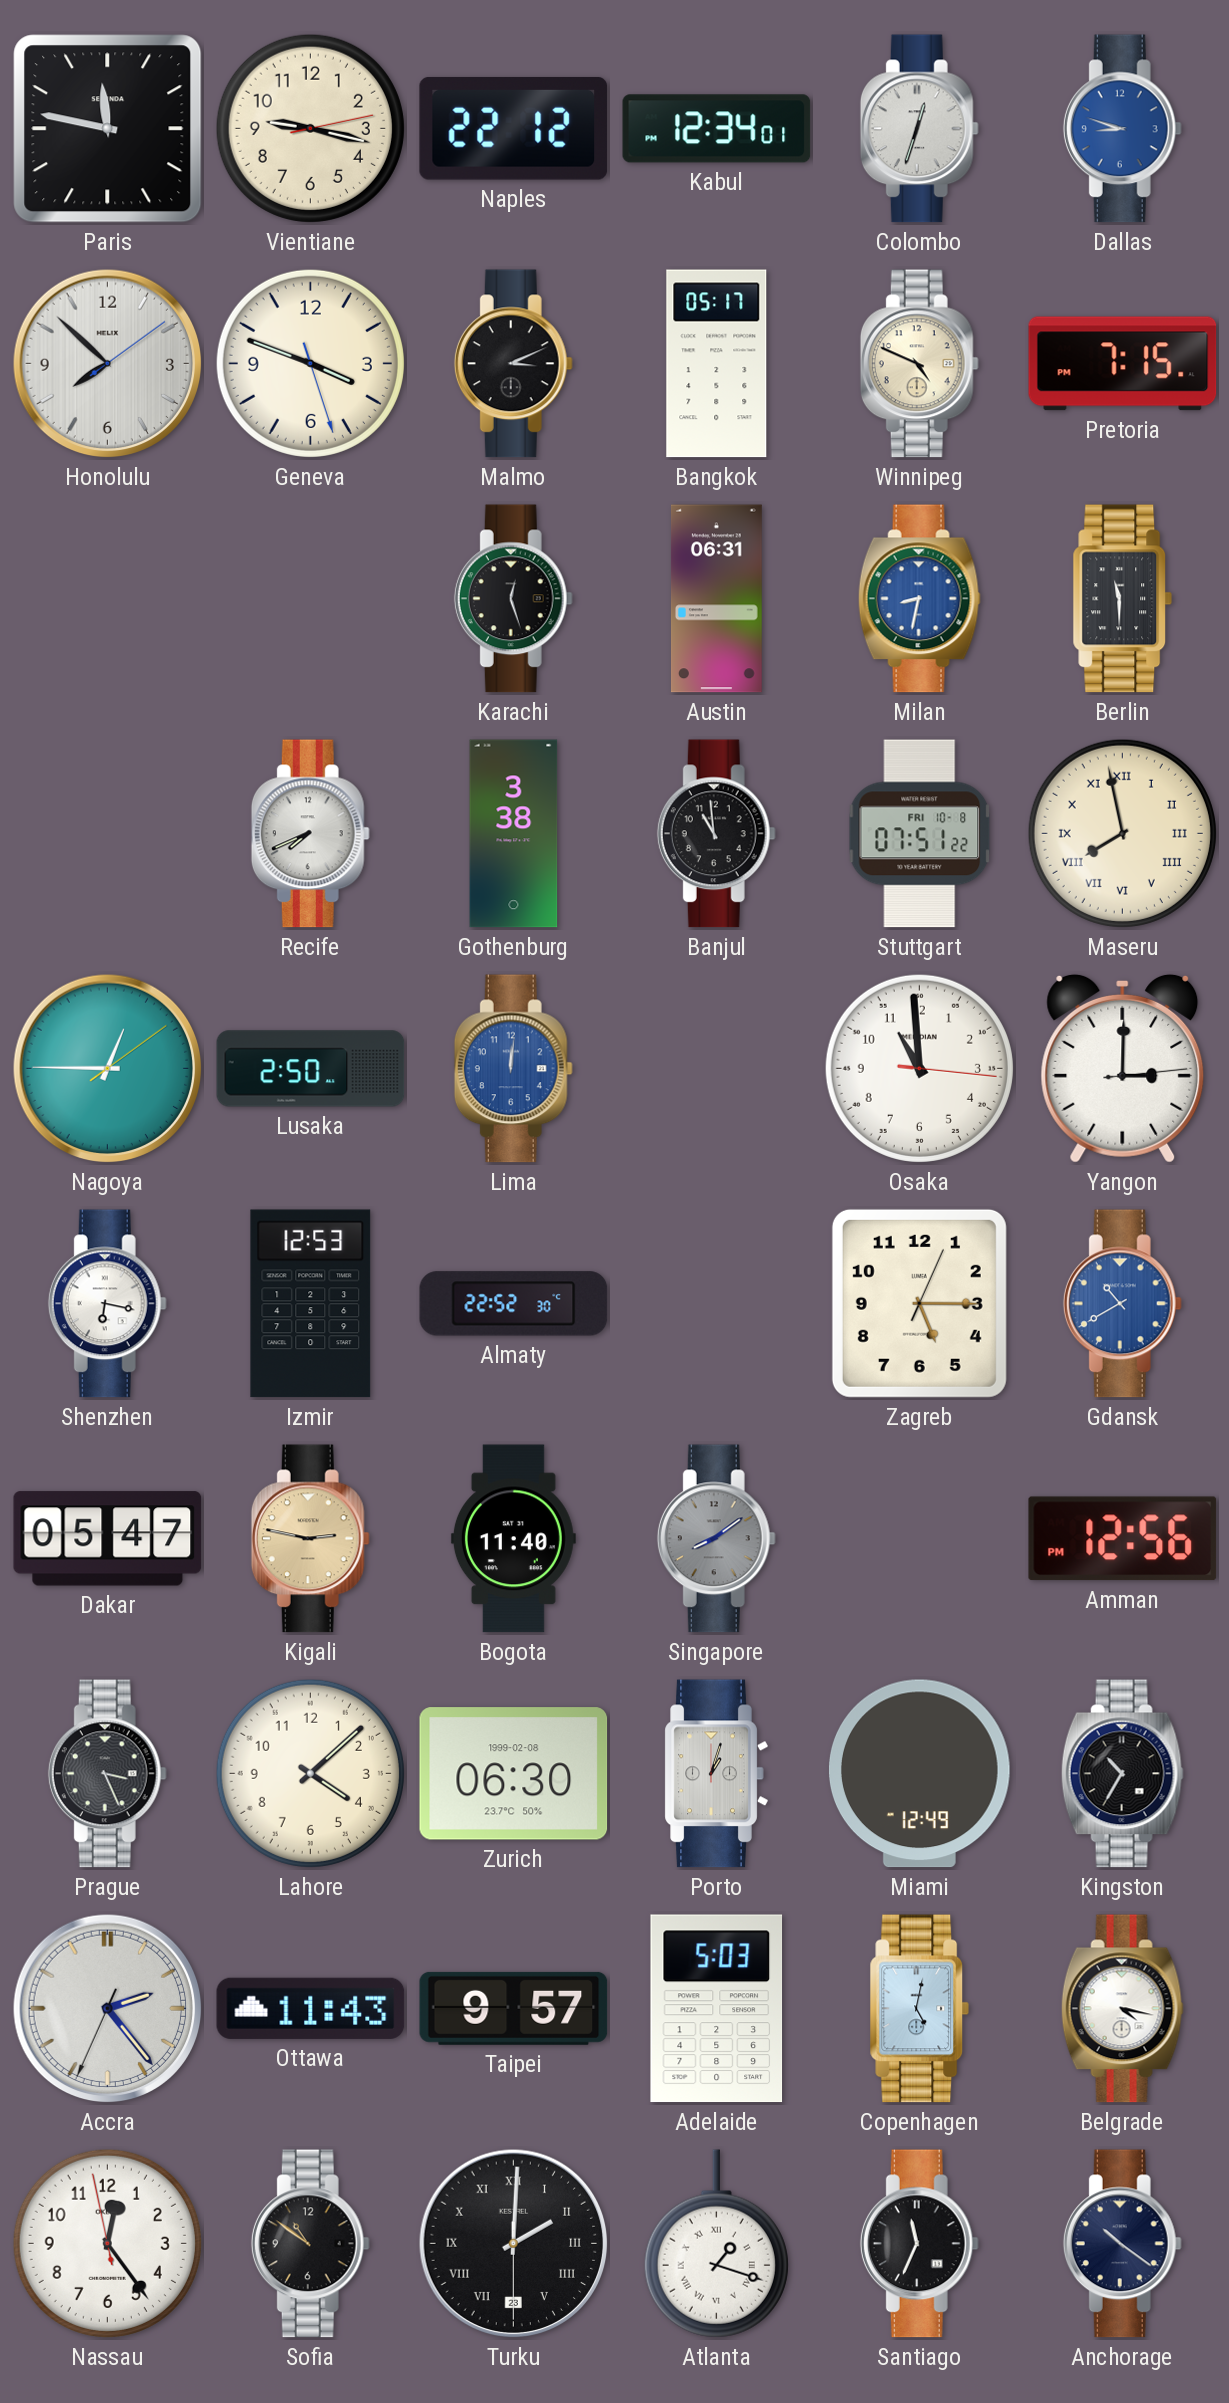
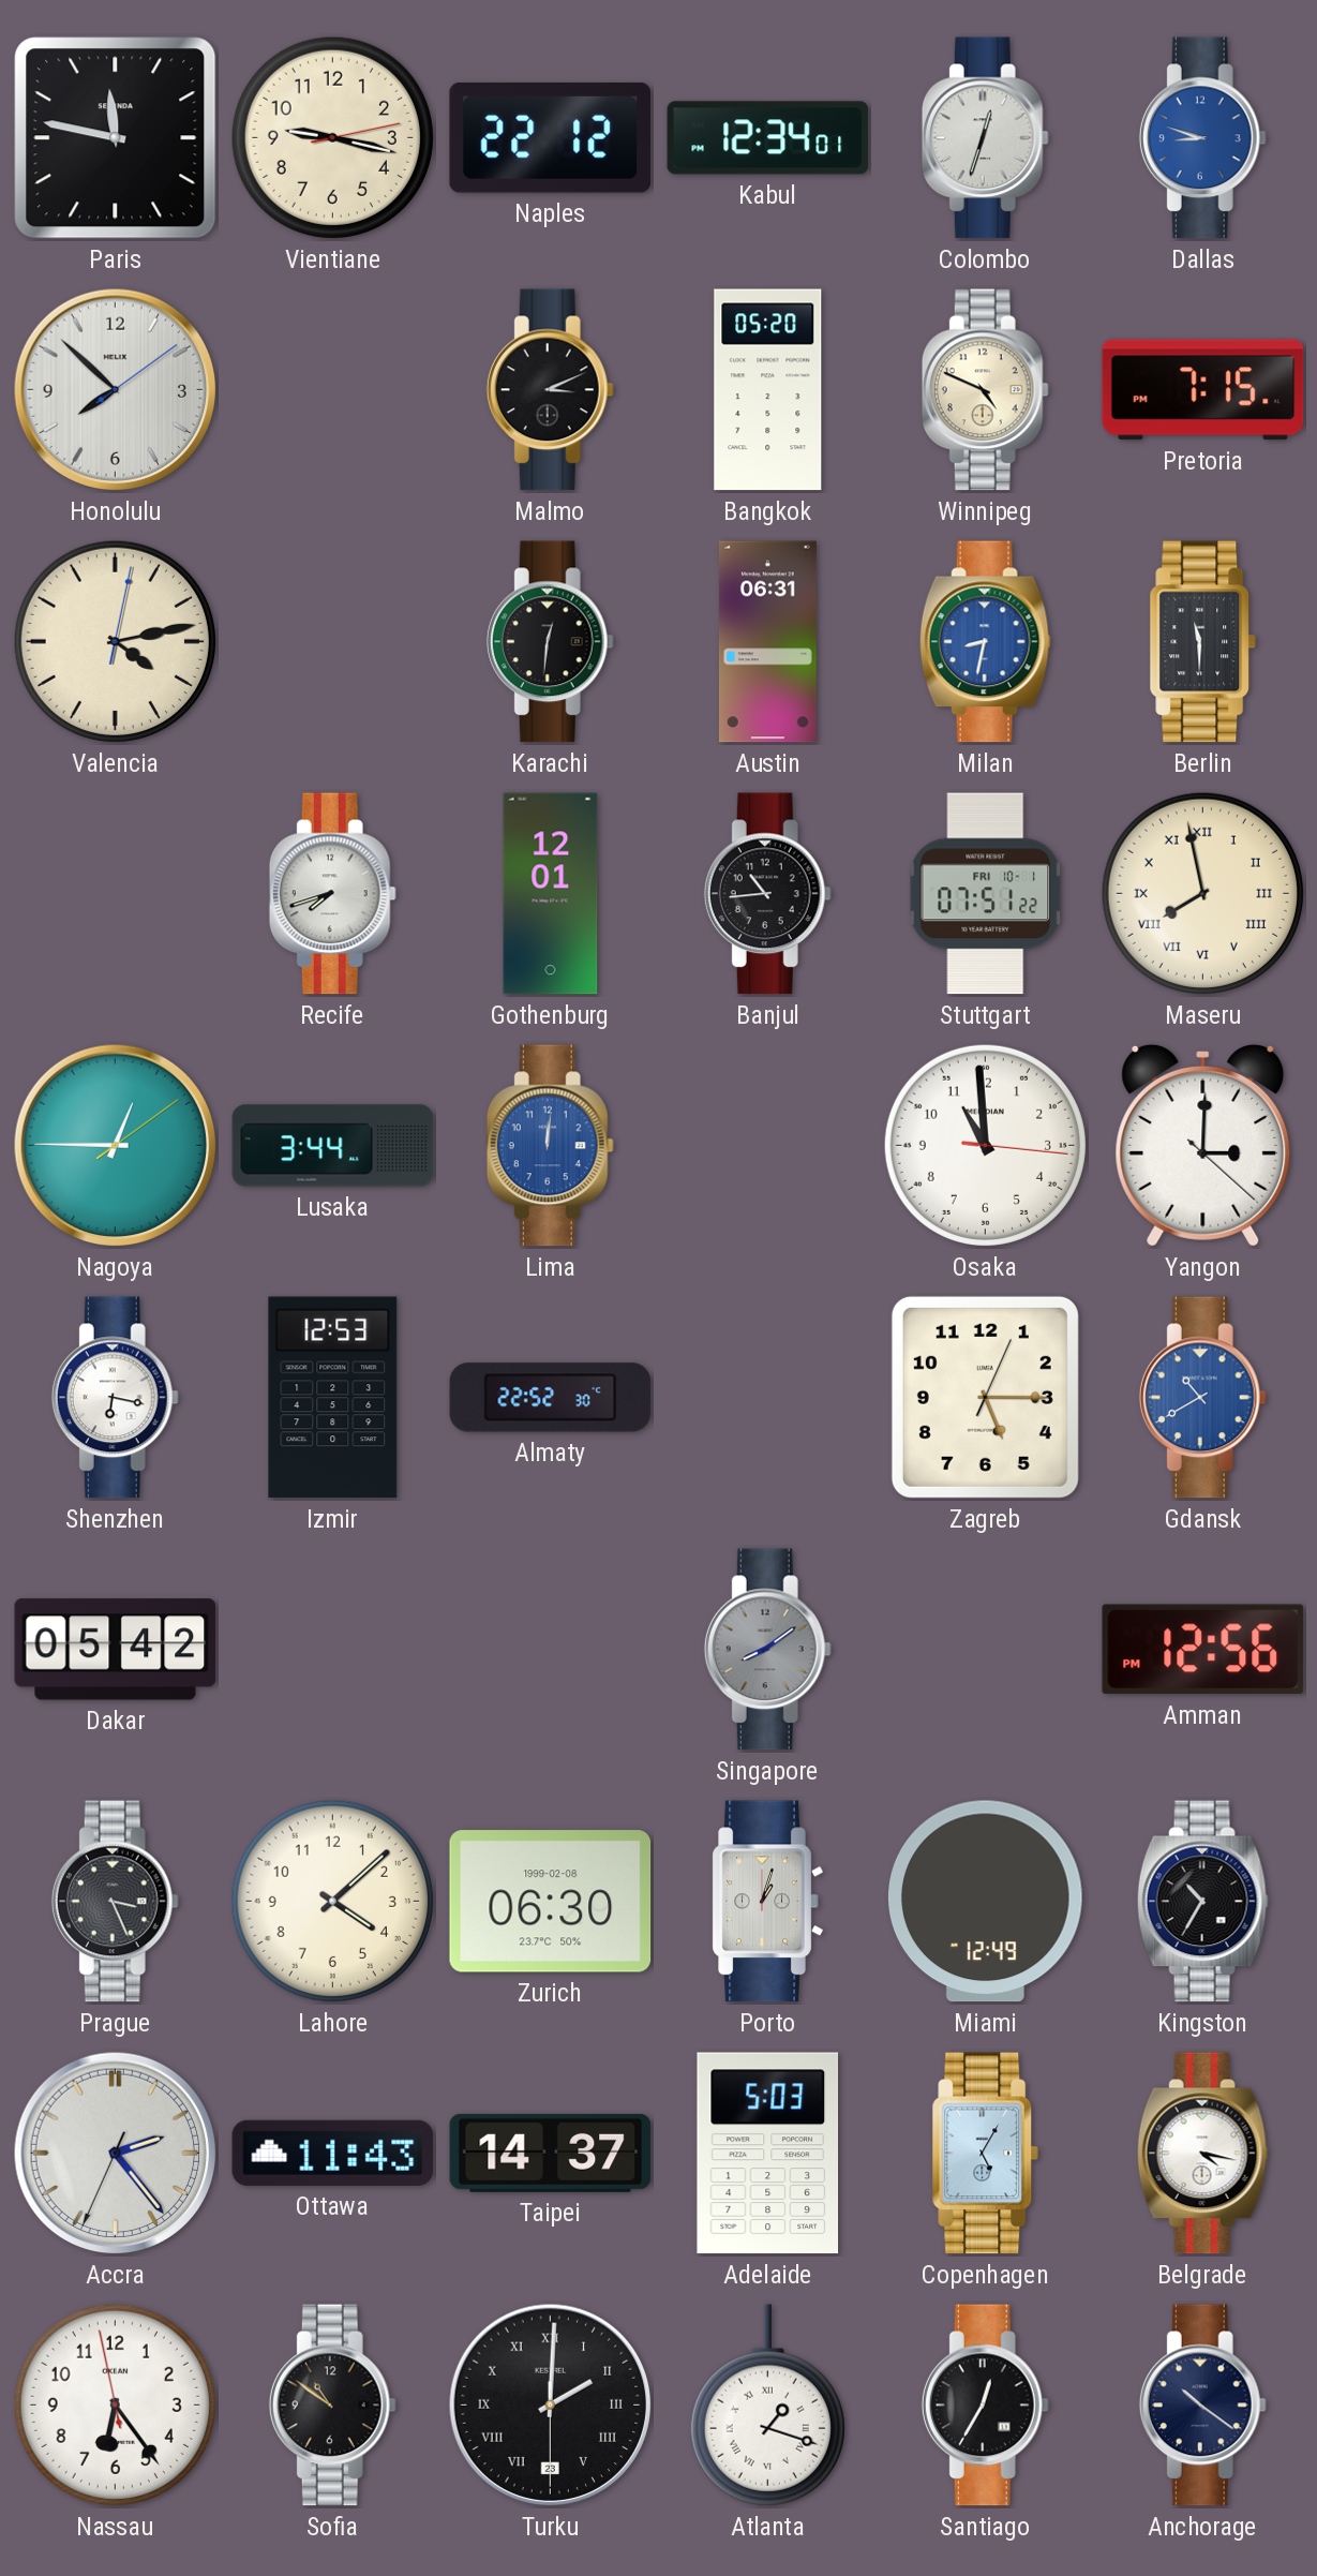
Geneva: 3:48 -> none (310, 363)
Bangkok: 05:17 -> 05:20 (768, 390)
Valencia: none -> 4:13 (115, 641)
Karachi: 12:27 -> 12:31 (550, 642)
Recife: 7:41 -> 7:42 (332, 894)
Gothenburg: 3:38 -> 12:01 (551, 894)
Banjul: 10:59 -> 10:44 (767, 894)
Stuttgart date: FRI 10-8 -> FRI 10-1 (986, 894)
Lusaka: 2:50 -> 3:44 (333, 1146)
Yangon: 3:00:14 -> 3:00:22 (1203, 1145)
Dakar: 05:47 -> 05:42 (116, 1650)
Kigali: 2:47 -> none (310, 1539)
Bogota: 11:40 -> none (513, 1539)
Taipei: 9:57 -> 14:37 (551, 2153)
Copenhagen: 5:02 -> 5:05 (986, 2154)
Nassau: 12:23 -> 6:23 (115, 2404)
Santiago: 11:34 -> 12:35 (985, 2406)
